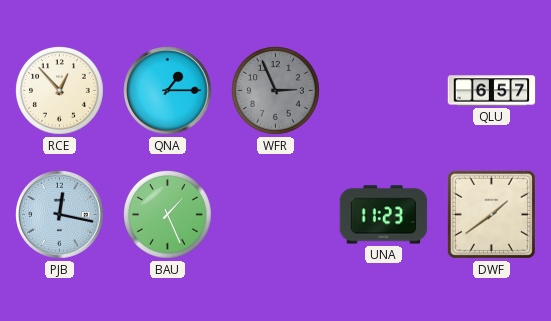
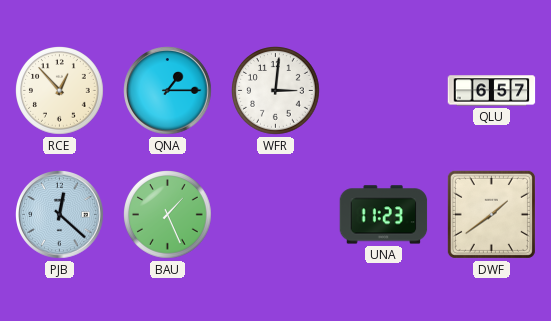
WFR: 2:56 -> 3:01 (276, 91)
WFR dial: grey -> white (276, 91)
PJB: 12:17 -> 12:22 (60, 215)
